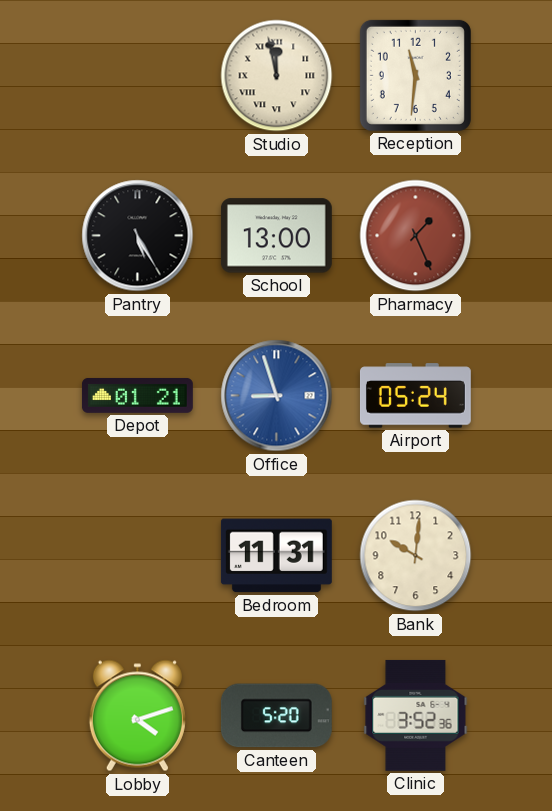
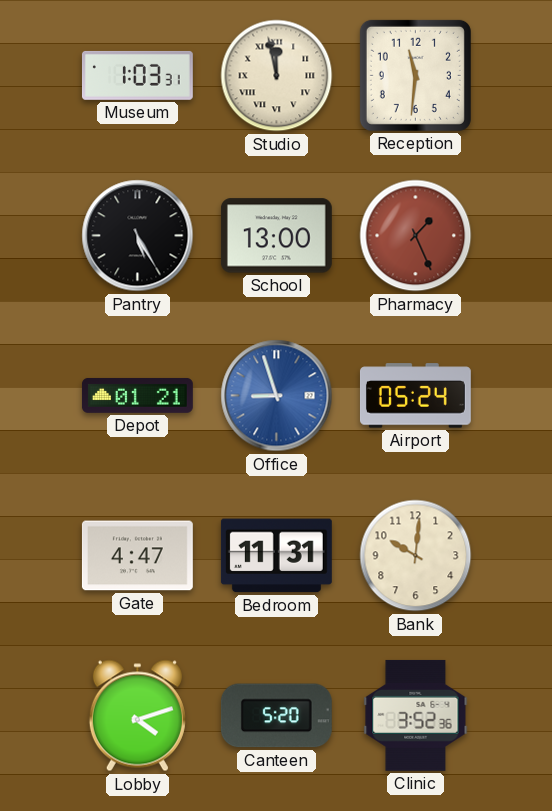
Museum: none -> 1:03 (137, 75)
Gate: none -> 4:47 (137, 556)
